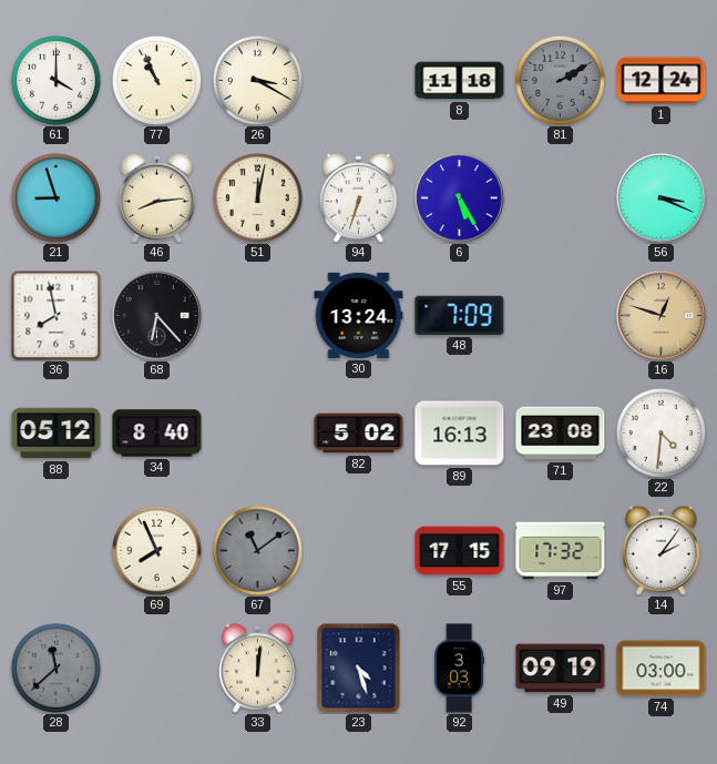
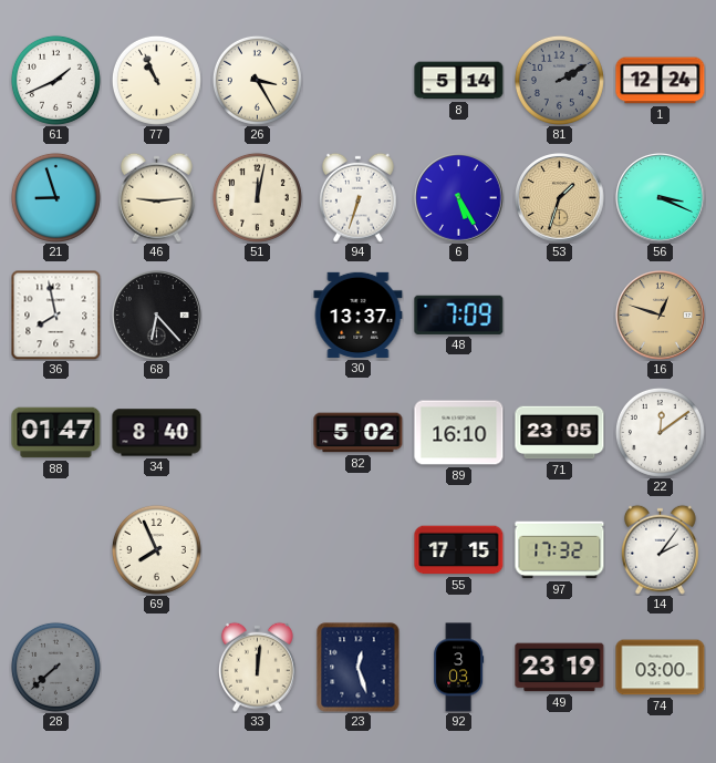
61: 4:00 -> 1:41 (55, 80)
26: 3:20 -> 3:25 (257, 80)
8: 11:18 -> 5:14 (459, 81)
46: 8:14 -> 9:14 (156, 197)
53: none -> 1:33 (560, 198)
30: 13:24 -> 13:37 (359, 315)
88: 05:12 -> 01:47 (56, 433)
89: 16:13 -> 16:10 (459, 433)
71: 23:08 -> 23:05 (560, 433)
22: 4:31 -> 12:09 (660, 432)
67: 11:09 -> none (257, 550)
28: 11:38 -> 7:38 (55, 667)
23: 4:27 -> 12:27 (359, 668)
49: 09:19 -> 23:19 (560, 668)
